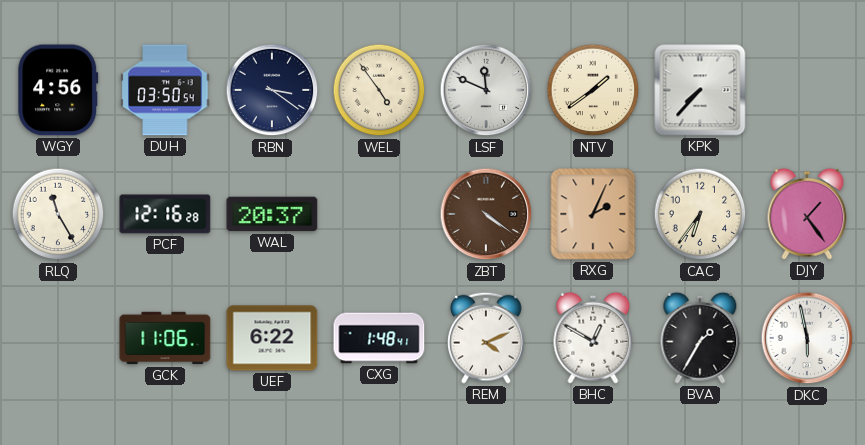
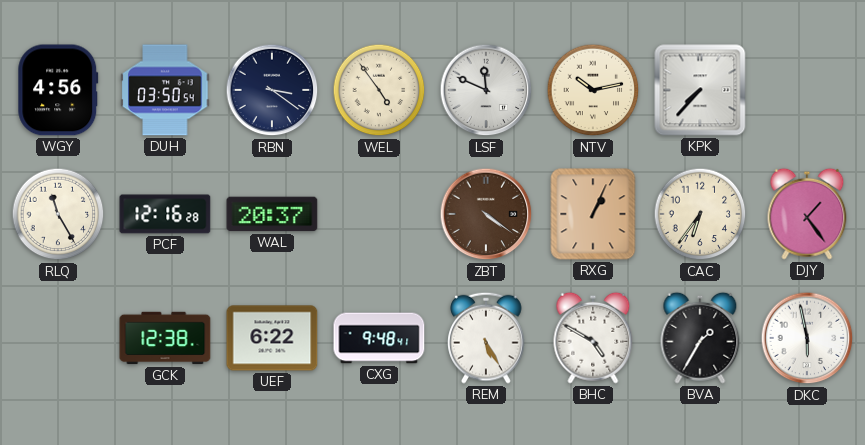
NTV: 1:39 -> 10:13 (593, 90)
RXG: 2:04 -> 1:04 (593, 214)
GCK: 11:06 -> 12:38 (165, 338)
CXG: 1:48 -> 9:48 (379, 338)
REM: 4:11 -> 5:25 (486, 338)
BHC: 12:50 -> 4:50 (593, 338)
